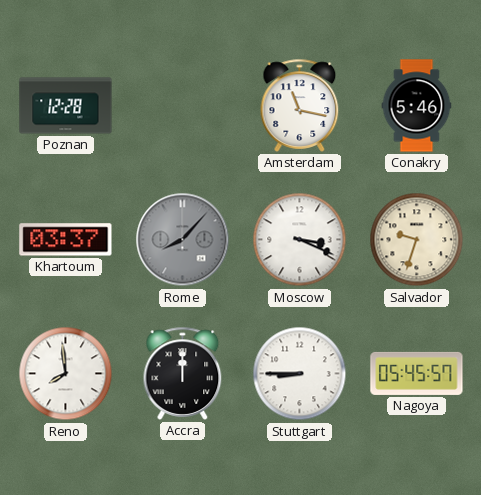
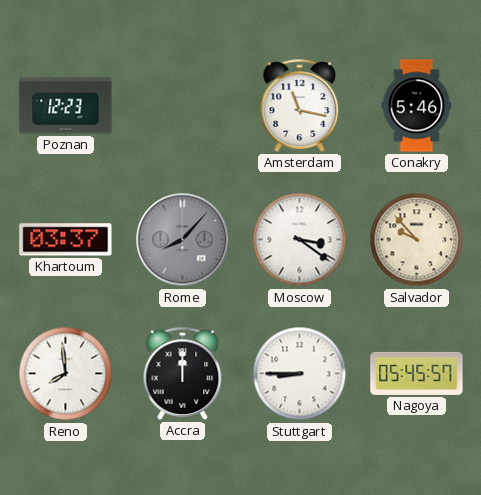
Poznan: 12:28 -> 12:23 (66, 106)
Moscow: 3:19 -> 3:21 (300, 240)
Salvador: 9:33 -> 9:53 (417, 240)
